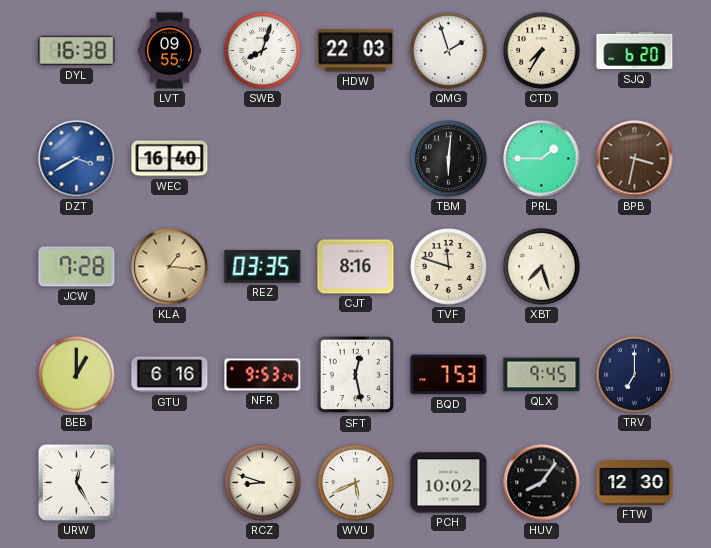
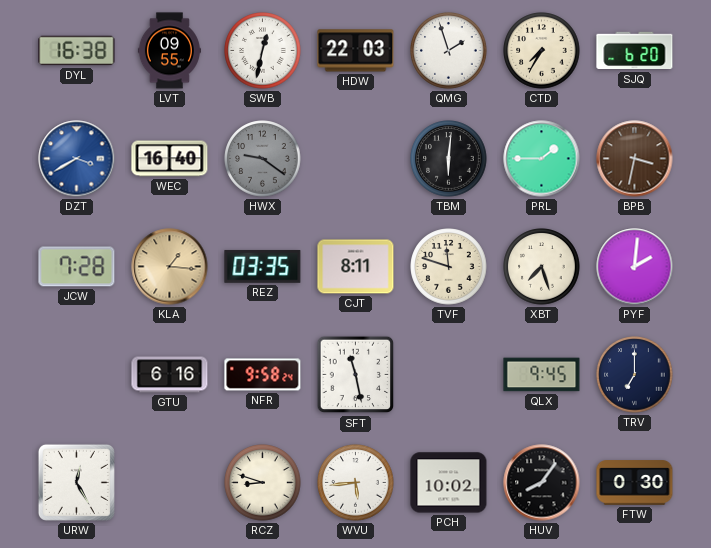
SWB: 8:03 -> 12:32 (263, 51)
HWX: none -> 9:21 (263, 159)
CJT: 8:16 -> 8:11 (356, 267)
PYF: none -> 2:01 (635, 267)
BEB: 1:00 -> none (77, 375)
NFR: 9:53 -> 9:58 (263, 375)
SFT: 12:28 -> 11:28 (356, 375)
BQD: 7:53 -> none (449, 375)
WVU: 5:41 -> 5:44 (356, 483)
FTW: 12:30 -> 0:30 (635, 483)
